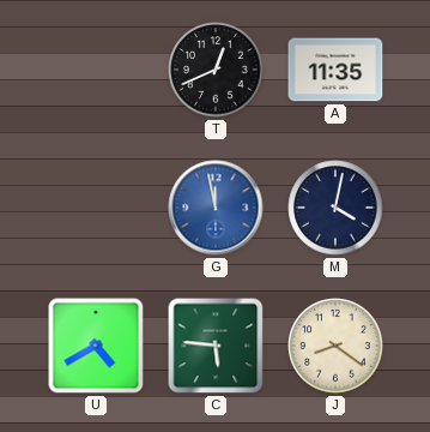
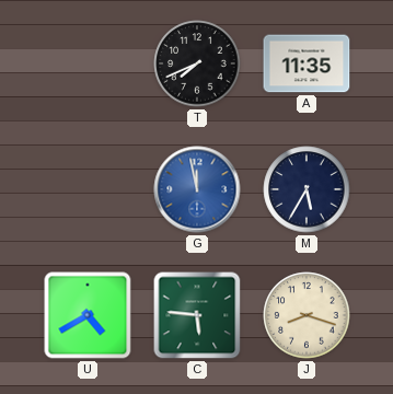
T: 12:41 -> 7:41 (197, 63)
M: 4:02 -> 5:35 (307, 189)
J: 8:21 -> 8:18 (307, 315)
